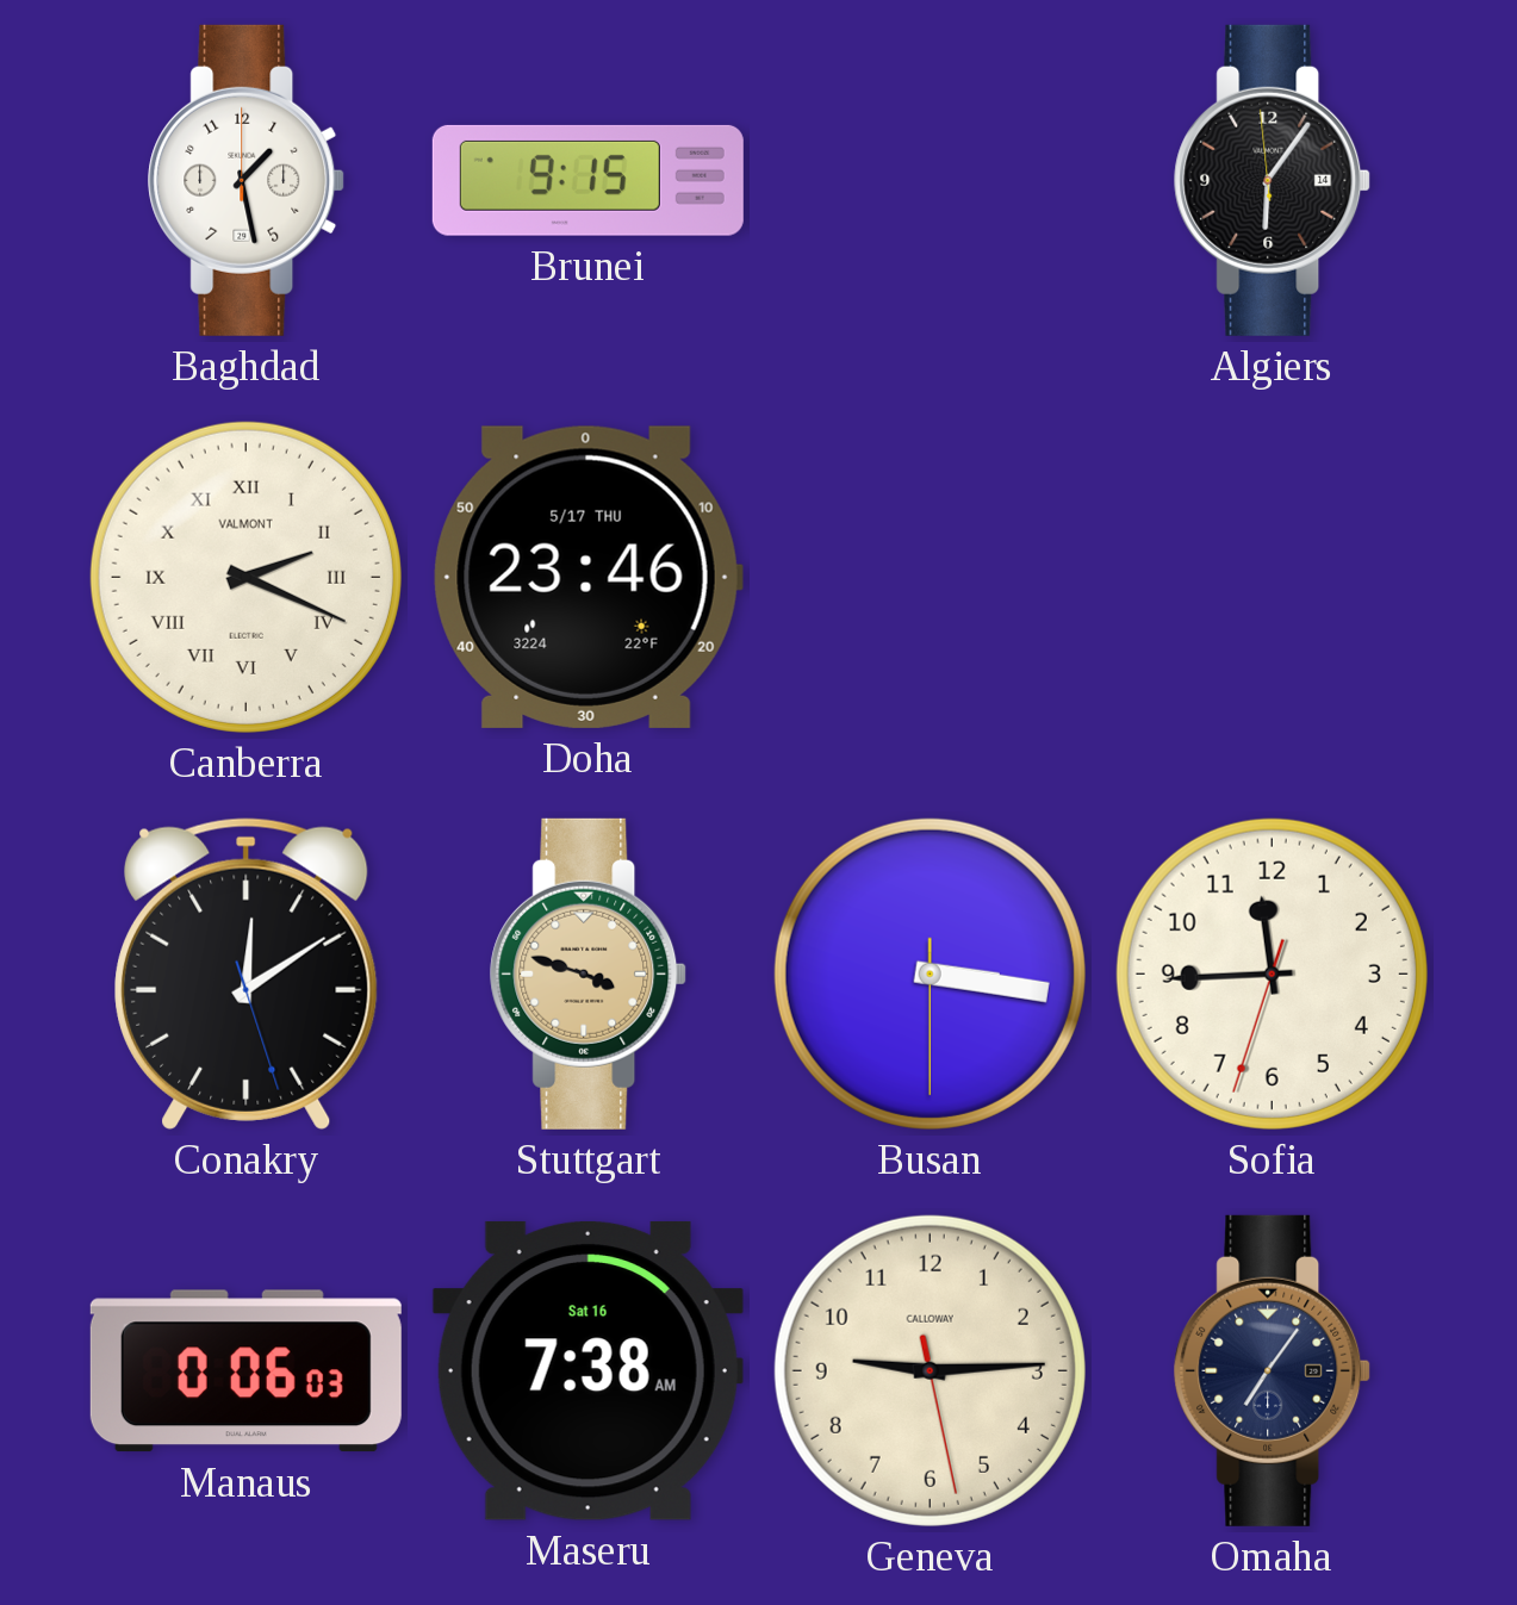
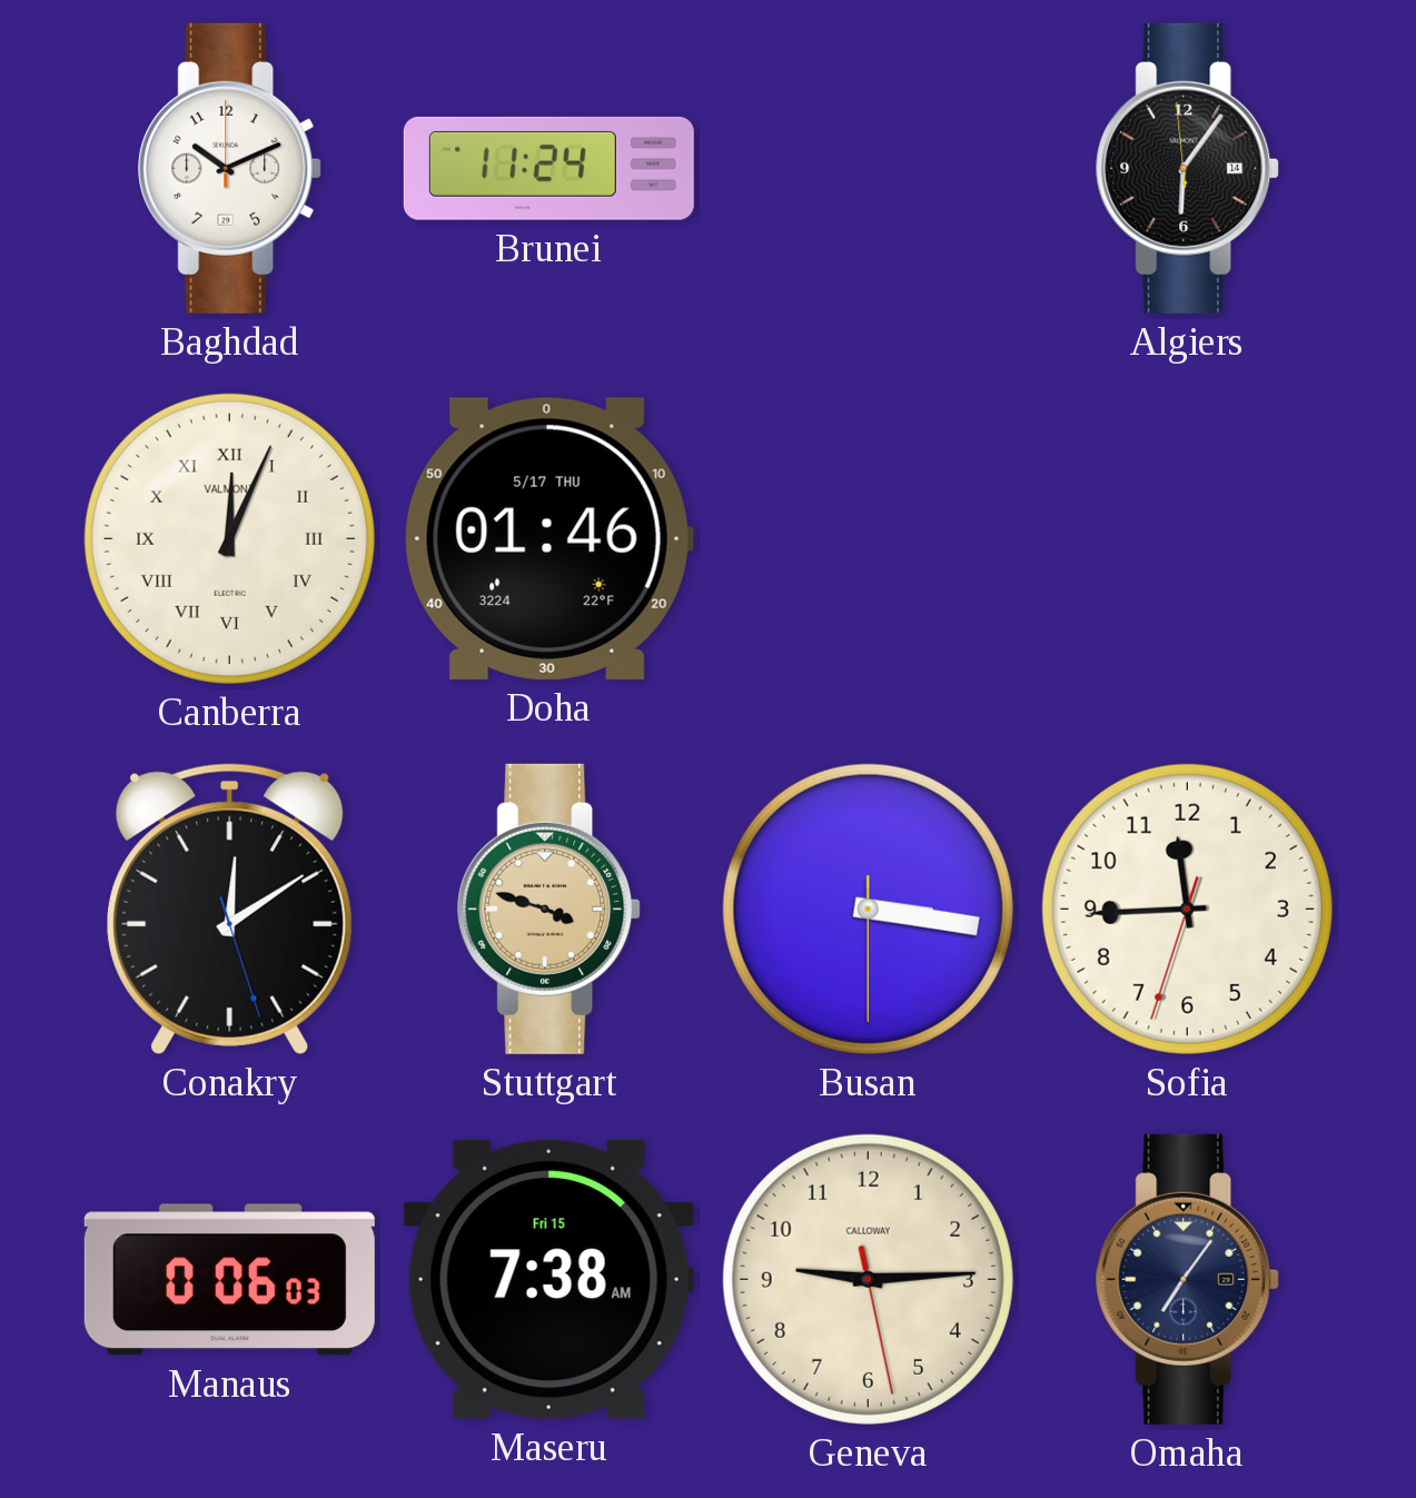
Baghdad: 1:28 -> 10:11 (230, 168)
Brunei: 9:15 -> 11:24 (548, 168)
Canberra: 2:19 -> 12:04 (229, 538)
Doha: 23:46 -> 01:46 (548, 538)
Maseru date: Sat 16 -> Fri 15 (548, 1279)
